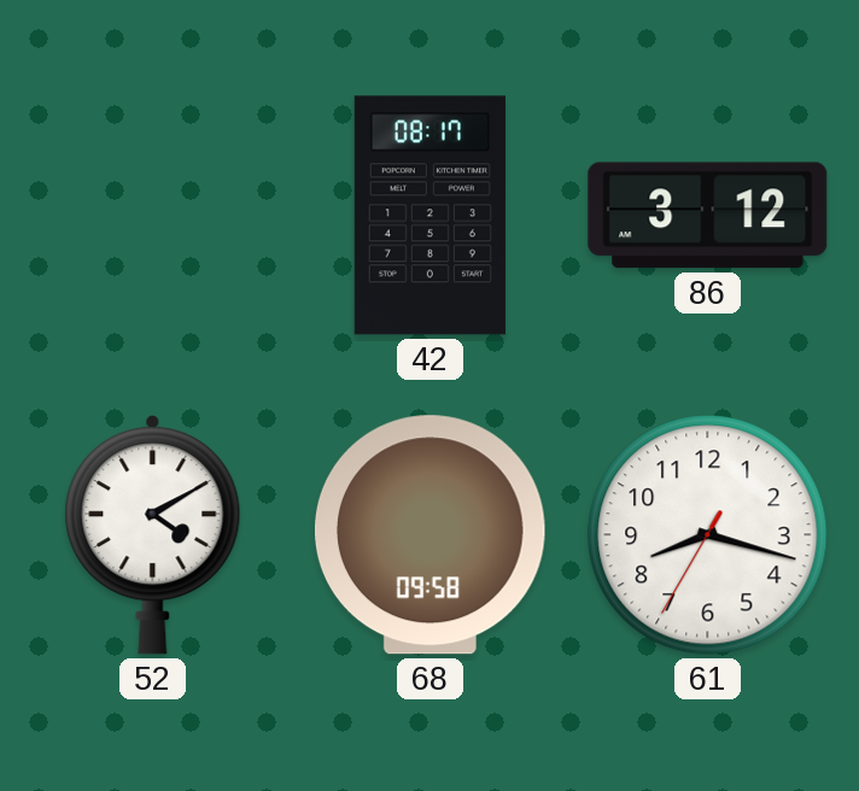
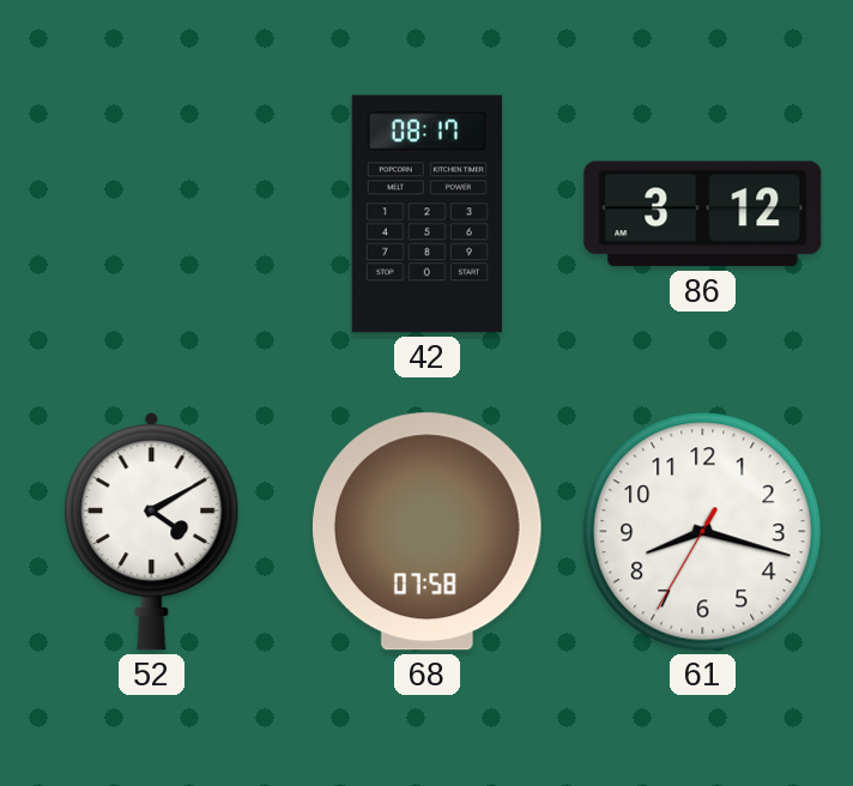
68: 09:58 -> 07:58 (426, 532)
